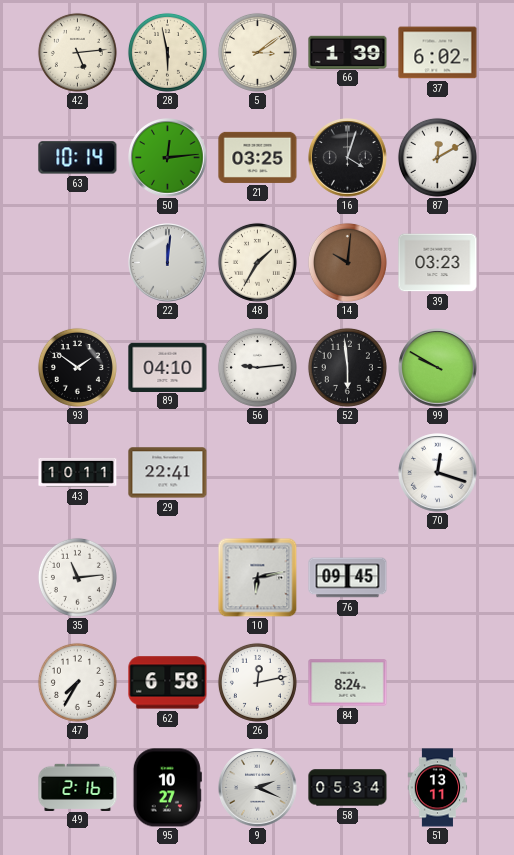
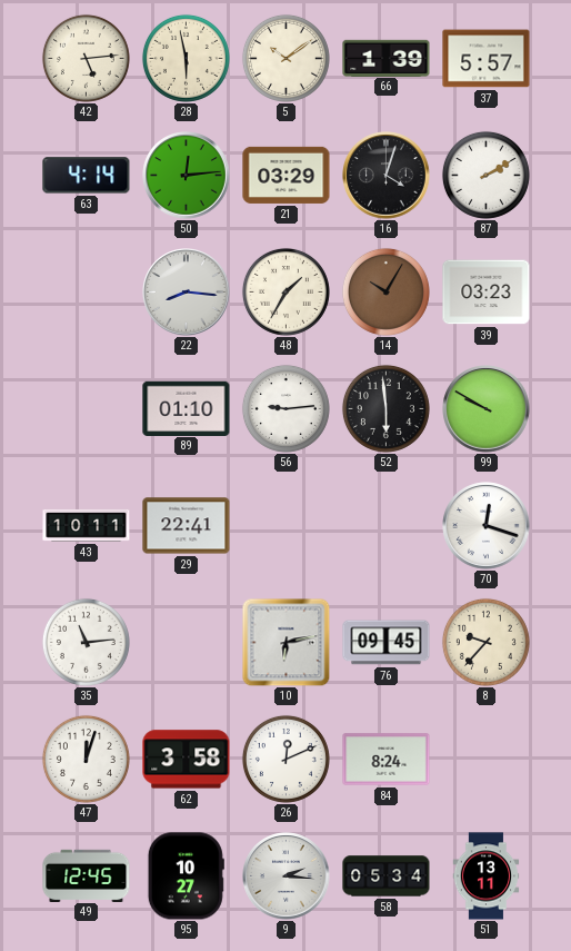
5: 3:09 -> 10:09 (285, 58)
37: 6:02 -> 5:57 (487, 59)
63: 10:14 -> 4:14 (87, 176)
21: 03:25 -> 03:29 (287, 175)
87: 12:10 -> 2:10 (485, 175)
22: 12:01 -> 8:16 (187, 293)
14: 10:01 -> 10:05 (385, 291)
93: 1:51 -> none (77, 367)
89: 04:10 -> 01:10 (187, 408)
8: none -> 9:37 (485, 642)
47: 7:35 -> 12:03 (86, 759)
62: 6:58 -> 3:58 (187, 760)
26: 12:13 -> 12:11 (285, 759)
49: 2:16 -> 12:45 (87, 875)
9: 2:19 -> 2:16 (287, 876)
